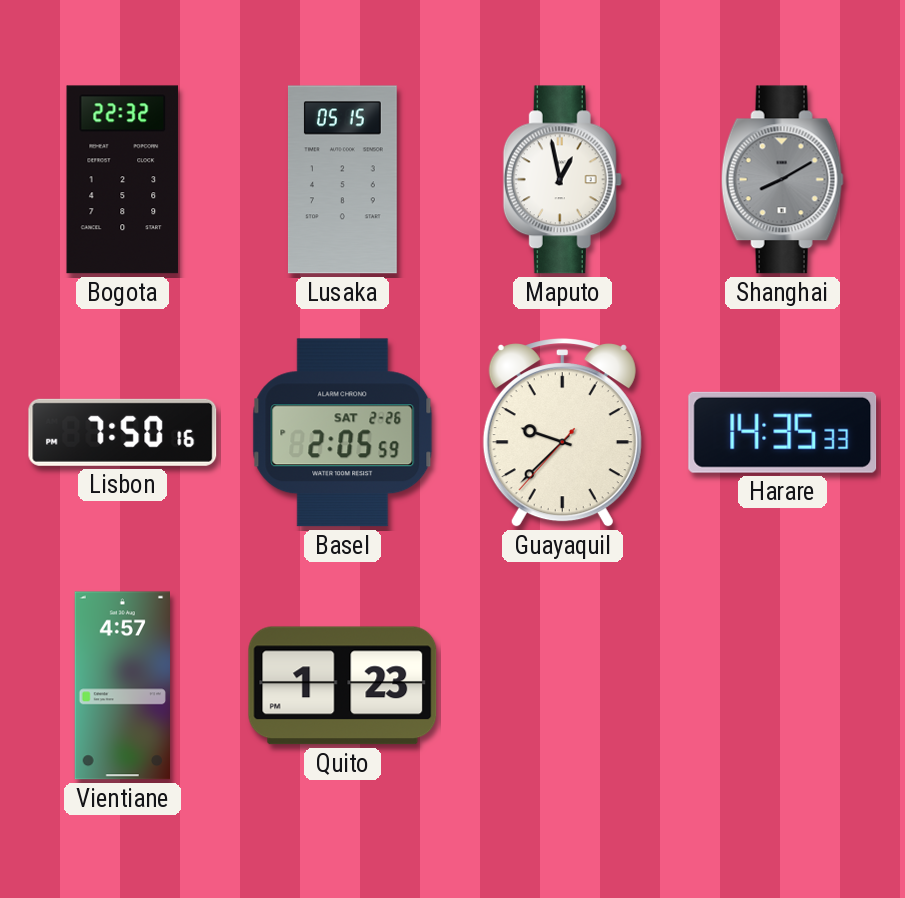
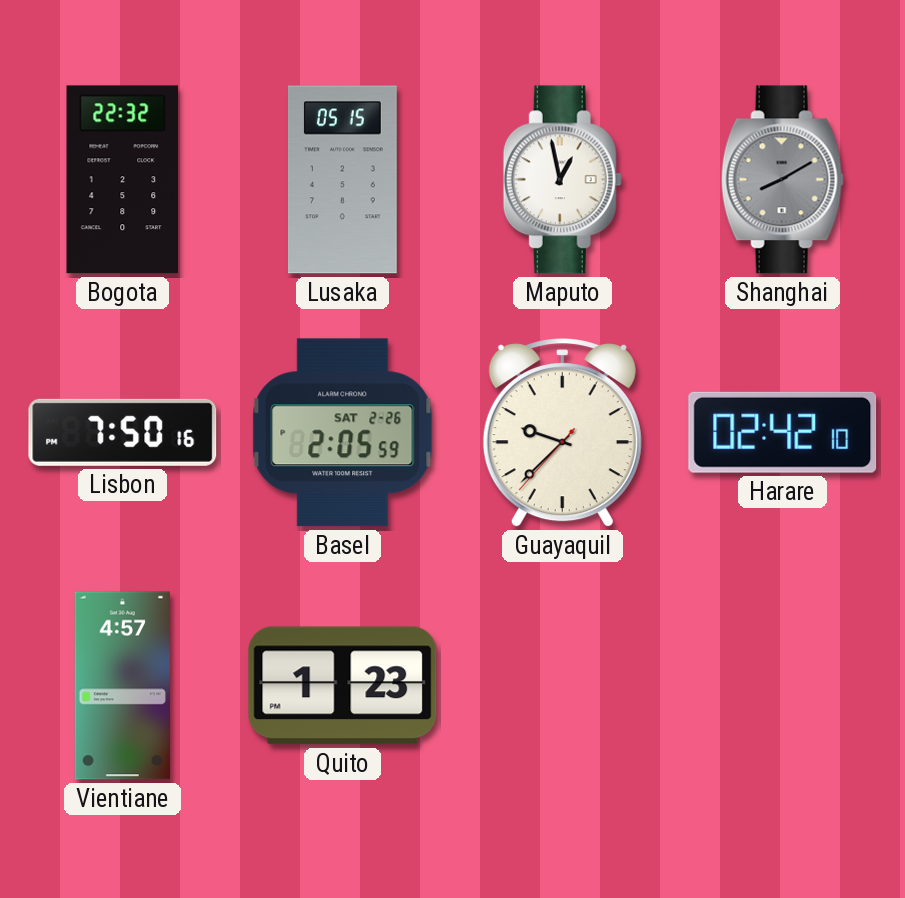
Harare: 14:35 -> 02:42 (783, 432)
